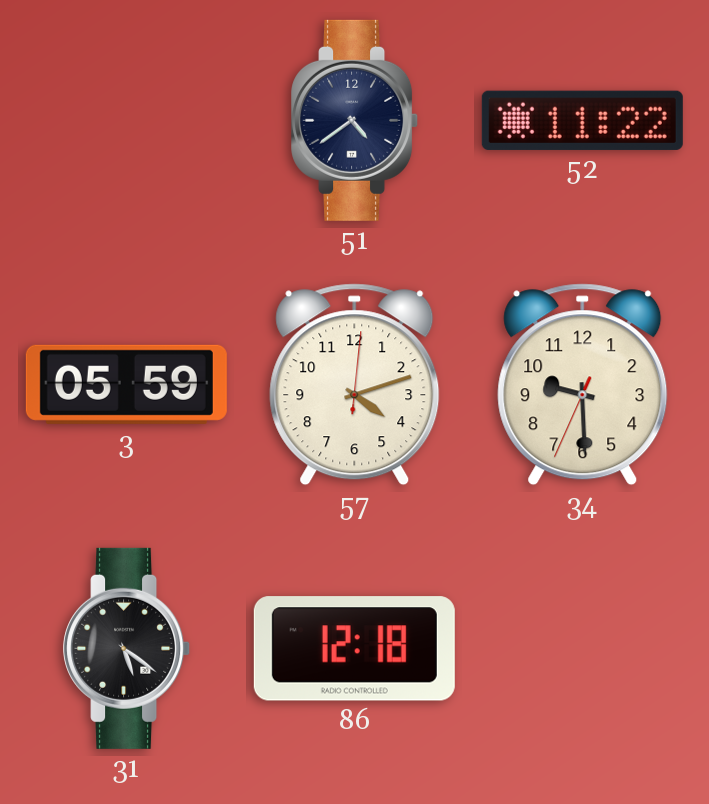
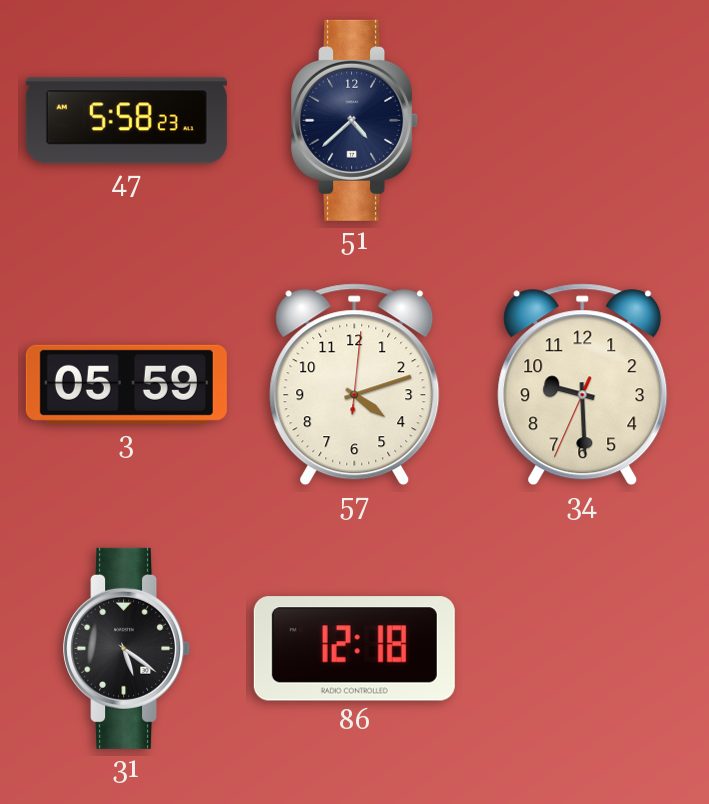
47: none -> 5:58 (126, 121)
51: 4:39 -> 4:38 (355, 120)
52: 11:22 -> none (582, 120)
